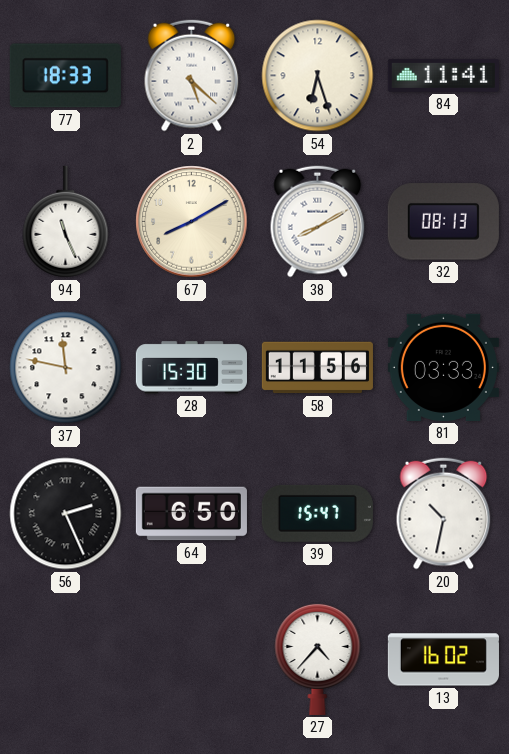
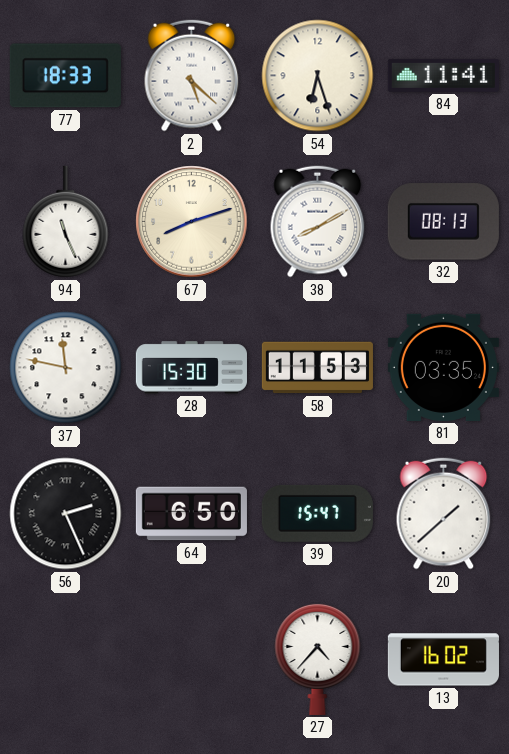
67: 8:10 -> 8:12 (192, 222)
58: 11:56 -> 11:53 (317, 368)
81: 03:33 -> 03:35 (443, 367)
20: 10:32 -> 1:38 (444, 514)
